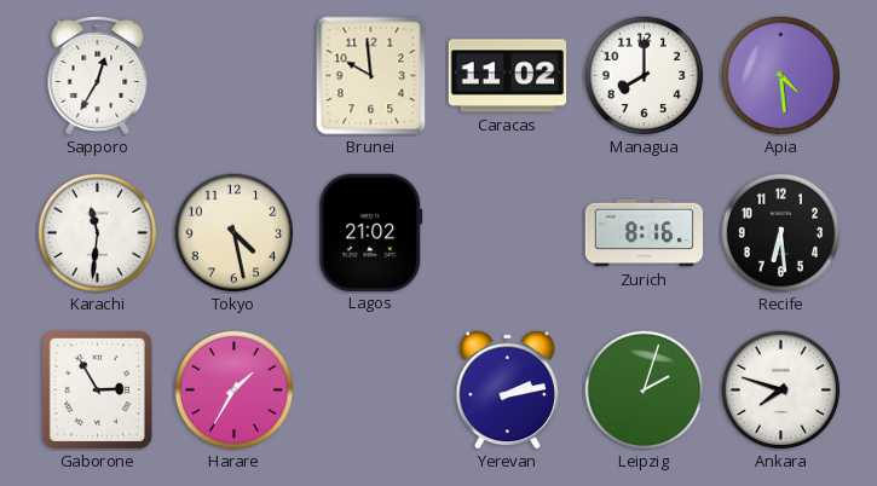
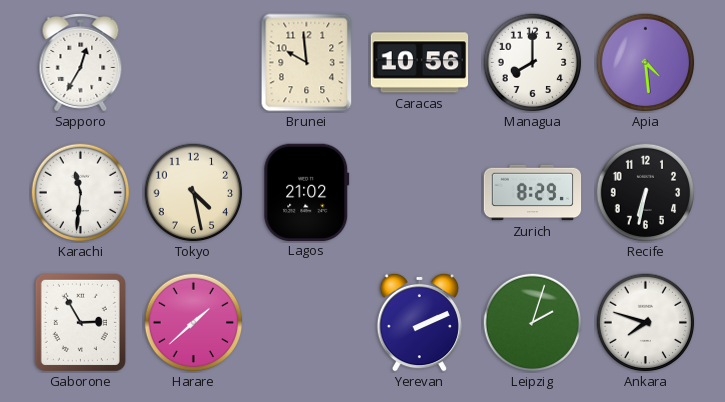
Caracas: 11:02 -> 10:56 (420, 63)
Zurich: 8:16 -> 8:29 (533, 193)
Recife: 6:29 -> 6:32 (646, 193)
Harare: 1:35 -> 1:38 (194, 323)
Yerevan: 2:13 -> 2:11 (419, 322)
